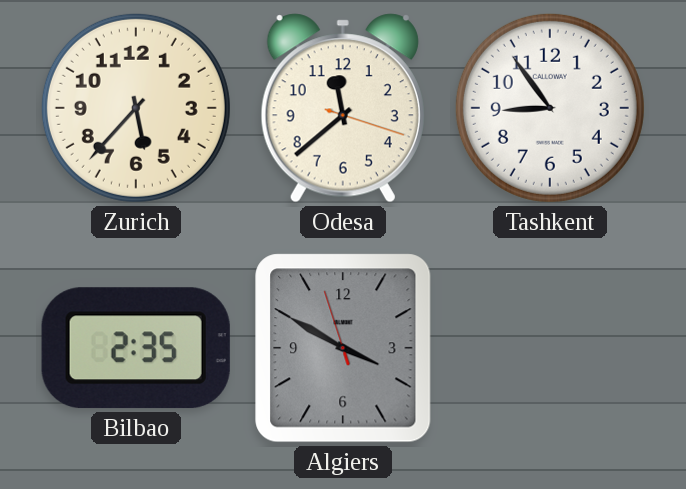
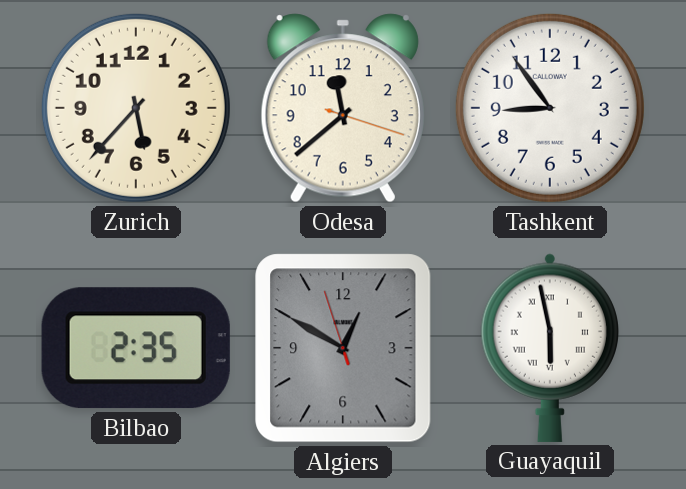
Algiers: 3:49 -> 12:49 (343, 348)
Guayaquil: none -> 5:58 (550, 348)
